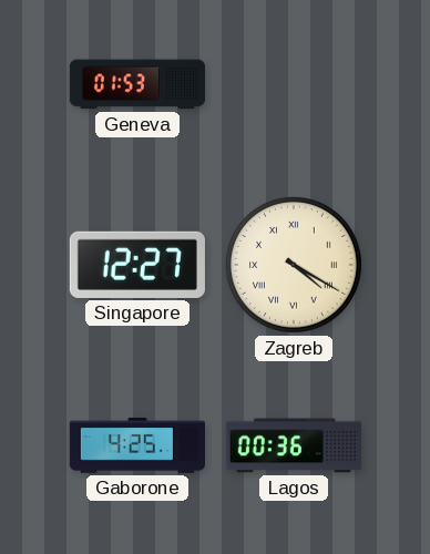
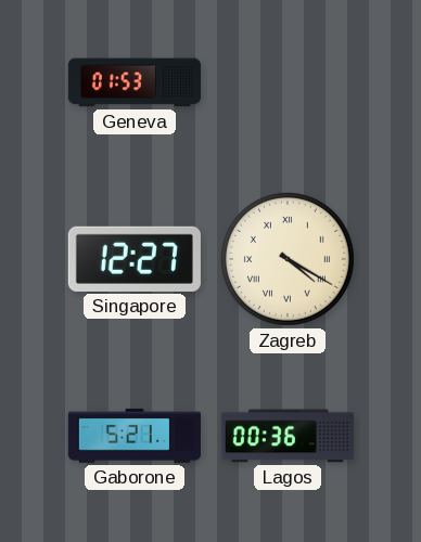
Gaborone: 4:25 -> 5:21 (135, 436)
